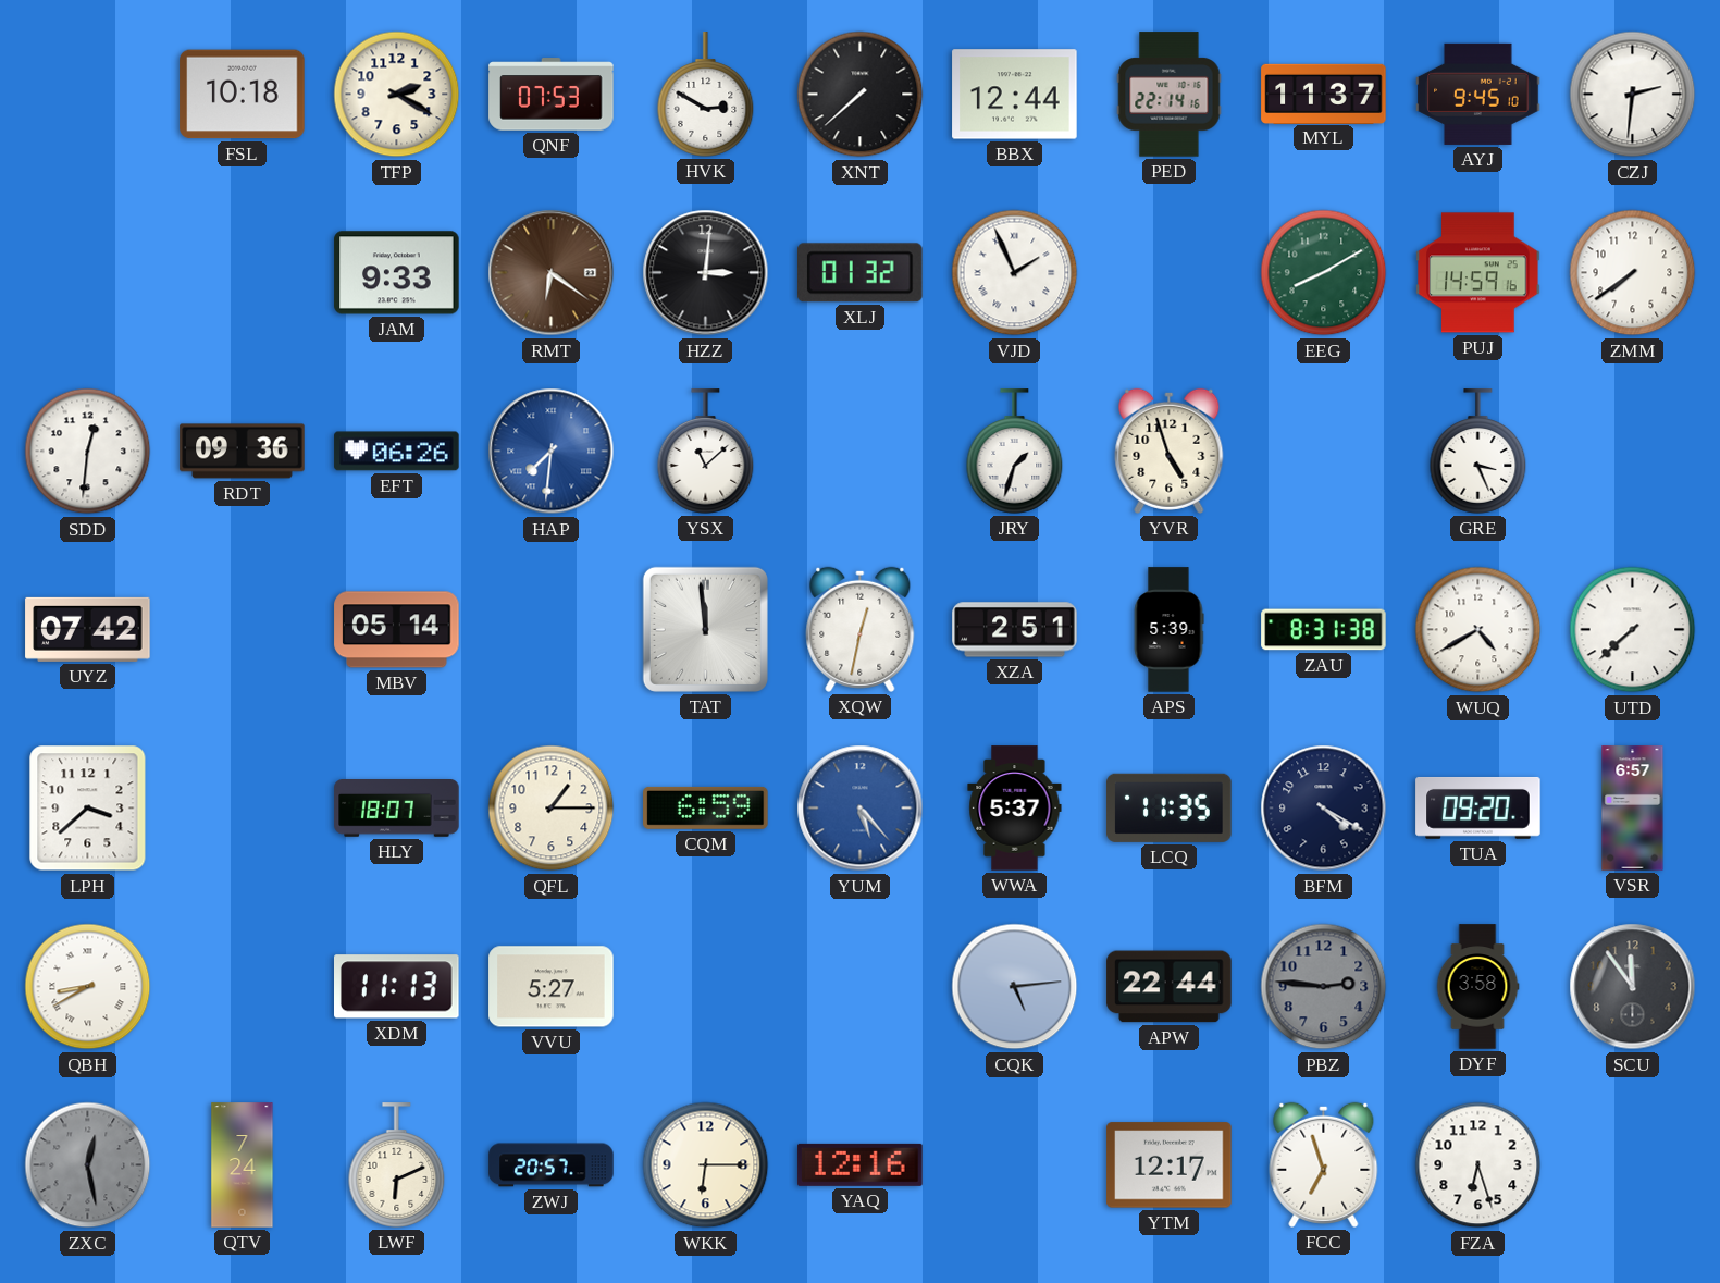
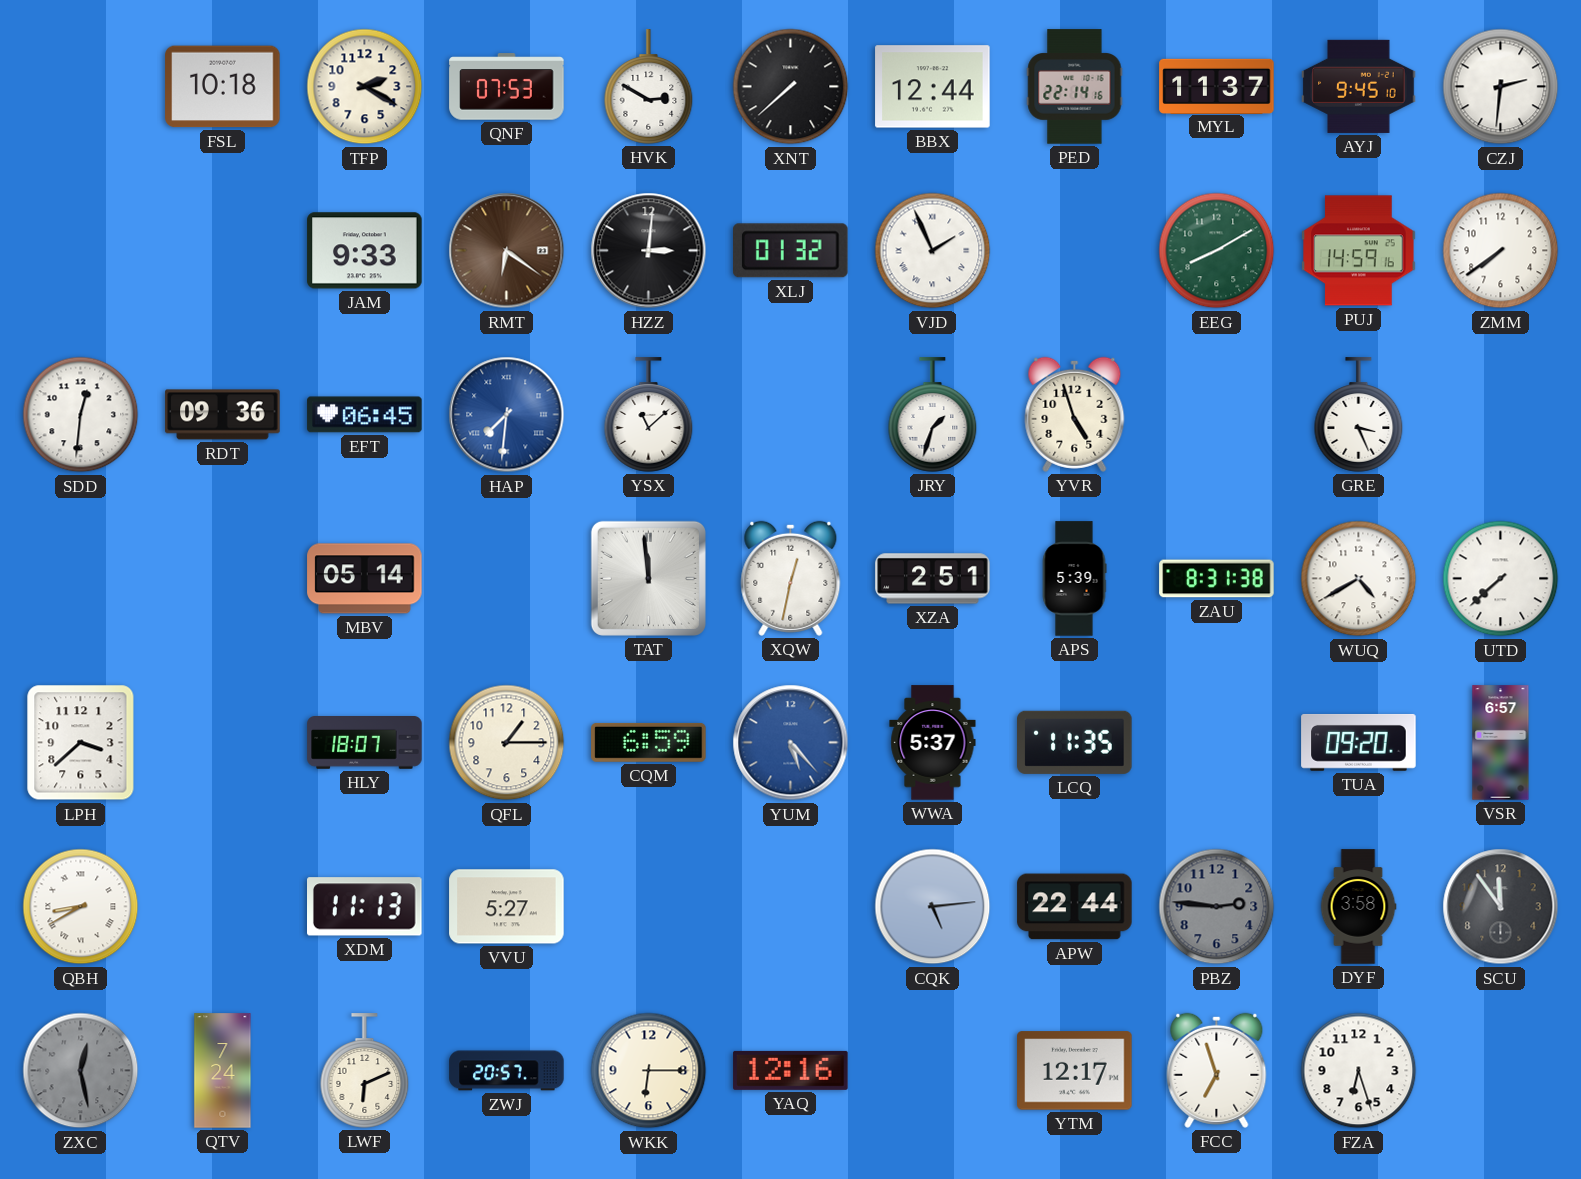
EFT: 06:26 -> 06:45 (365, 415)
UYZ: 07:42 -> none (88, 629)
BFM: 4:20 -> none (1324, 809)
